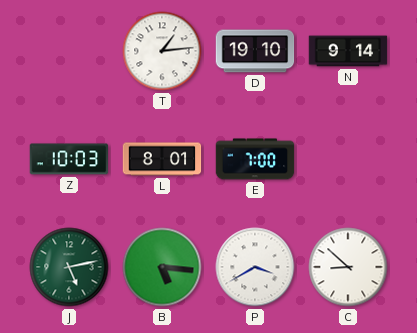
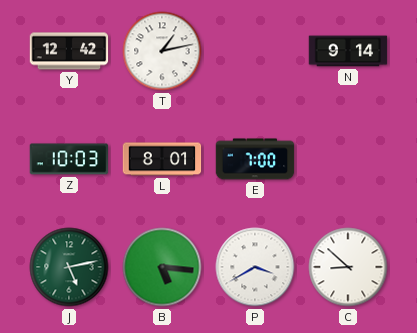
Y: none -> 12:42 (69, 51)
T: 1:14 -> 1:13 (162, 51)
D: 19:10 -> none (255, 51)
